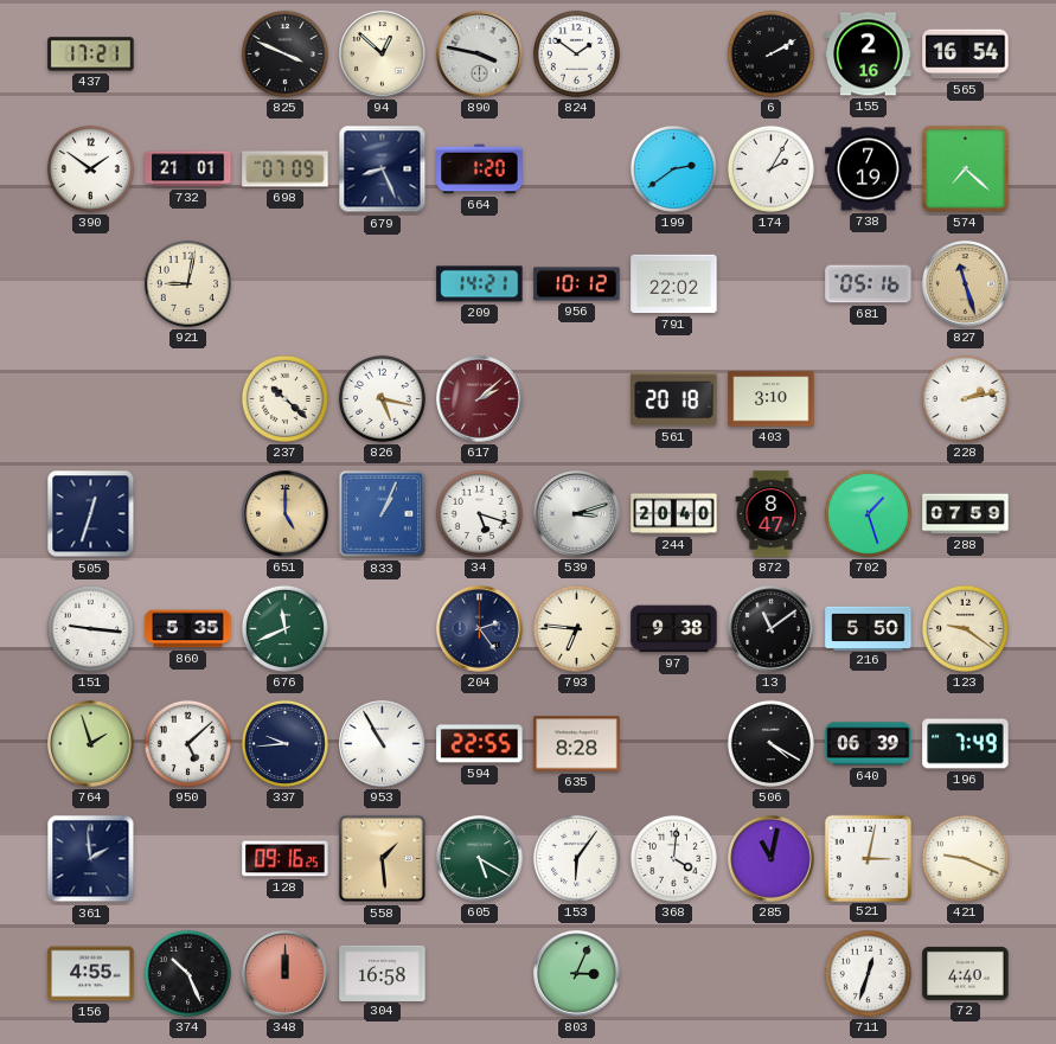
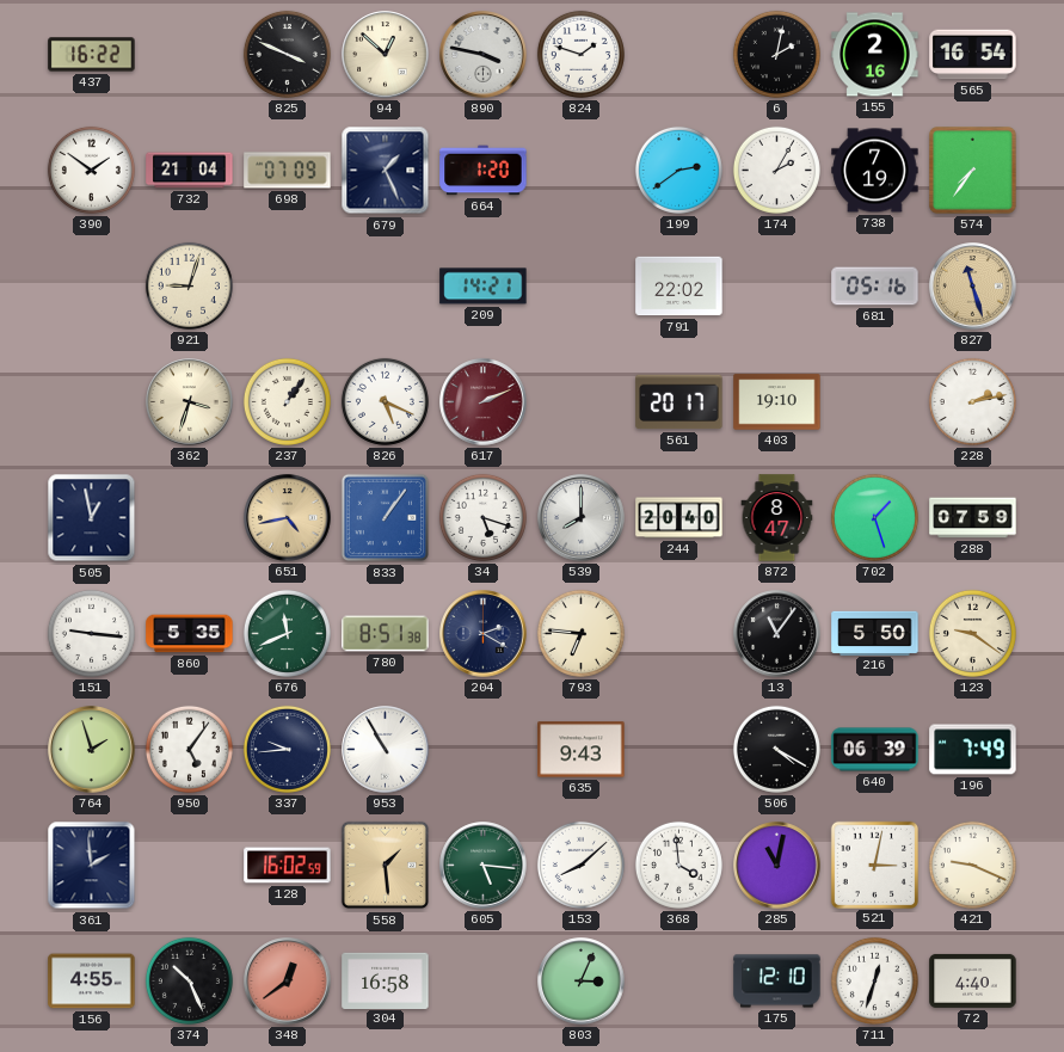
437: 17:21 -> 16:22 (92, 55)
824: 1:51 -> 1:48 (580, 54)
6: 2:10 -> 2:02 (776, 54)
732: 21:01 -> 21:04 (190, 171)
679: 8:26 -> 1:26 (386, 171)
574: 7:22 -> 7:36 (973, 171)
921: 9:02 -> 9:03 (189, 285)
956: 10:12 -> none (577, 284)
362: none -> 3:33 (190, 402)
237: 10:22 -> 1:06 (287, 401)
826: 5:17 -> 5:19 (385, 401)
617: 2:08 -> 2:11 (484, 402)
561: 20:18 -> 20:17 (679, 402)
403: 3:10 -> 19:10 (777, 402)
505: 12:33 -> 12:58 (92, 518)
651: 5:00 -> 4:43 (288, 518)
833: 1:04 -> 1:06 (386, 518)
539: 3:12 -> 8:00 (582, 518)
780: none -> 8:51 (386, 634)
204: 2:24 -> 2:20 (484, 634)
97: 9:38 -> none (674, 629)
13: 11:09 -> 11:06 (777, 634)
950: 5:08 -> 5:06 (189, 749)
594: 22:55 -> none (480, 744)
635: 8:28 -> 9:43 (582, 750)
128: 09:16 -> 16:02 (288, 866)
605: 5:20 -> 5:16 (484, 866)
153: 6:06 -> 8:08 (580, 865)
368: 4:01 -> 3:59 (678, 865)
348: 12:00 -> 12:39 (288, 982)
175: none -> 12:10 (777, 982)
